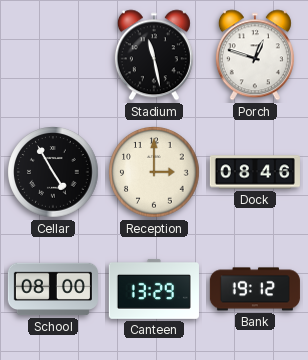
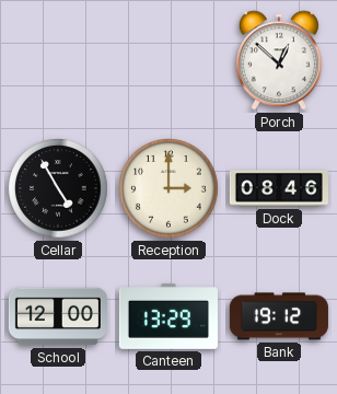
Stadium: 11:28 -> none (154, 55)
Porch: 12:48 -> 12:52 (279, 60)
School: 08:00 -> 12:00 (58, 316)
